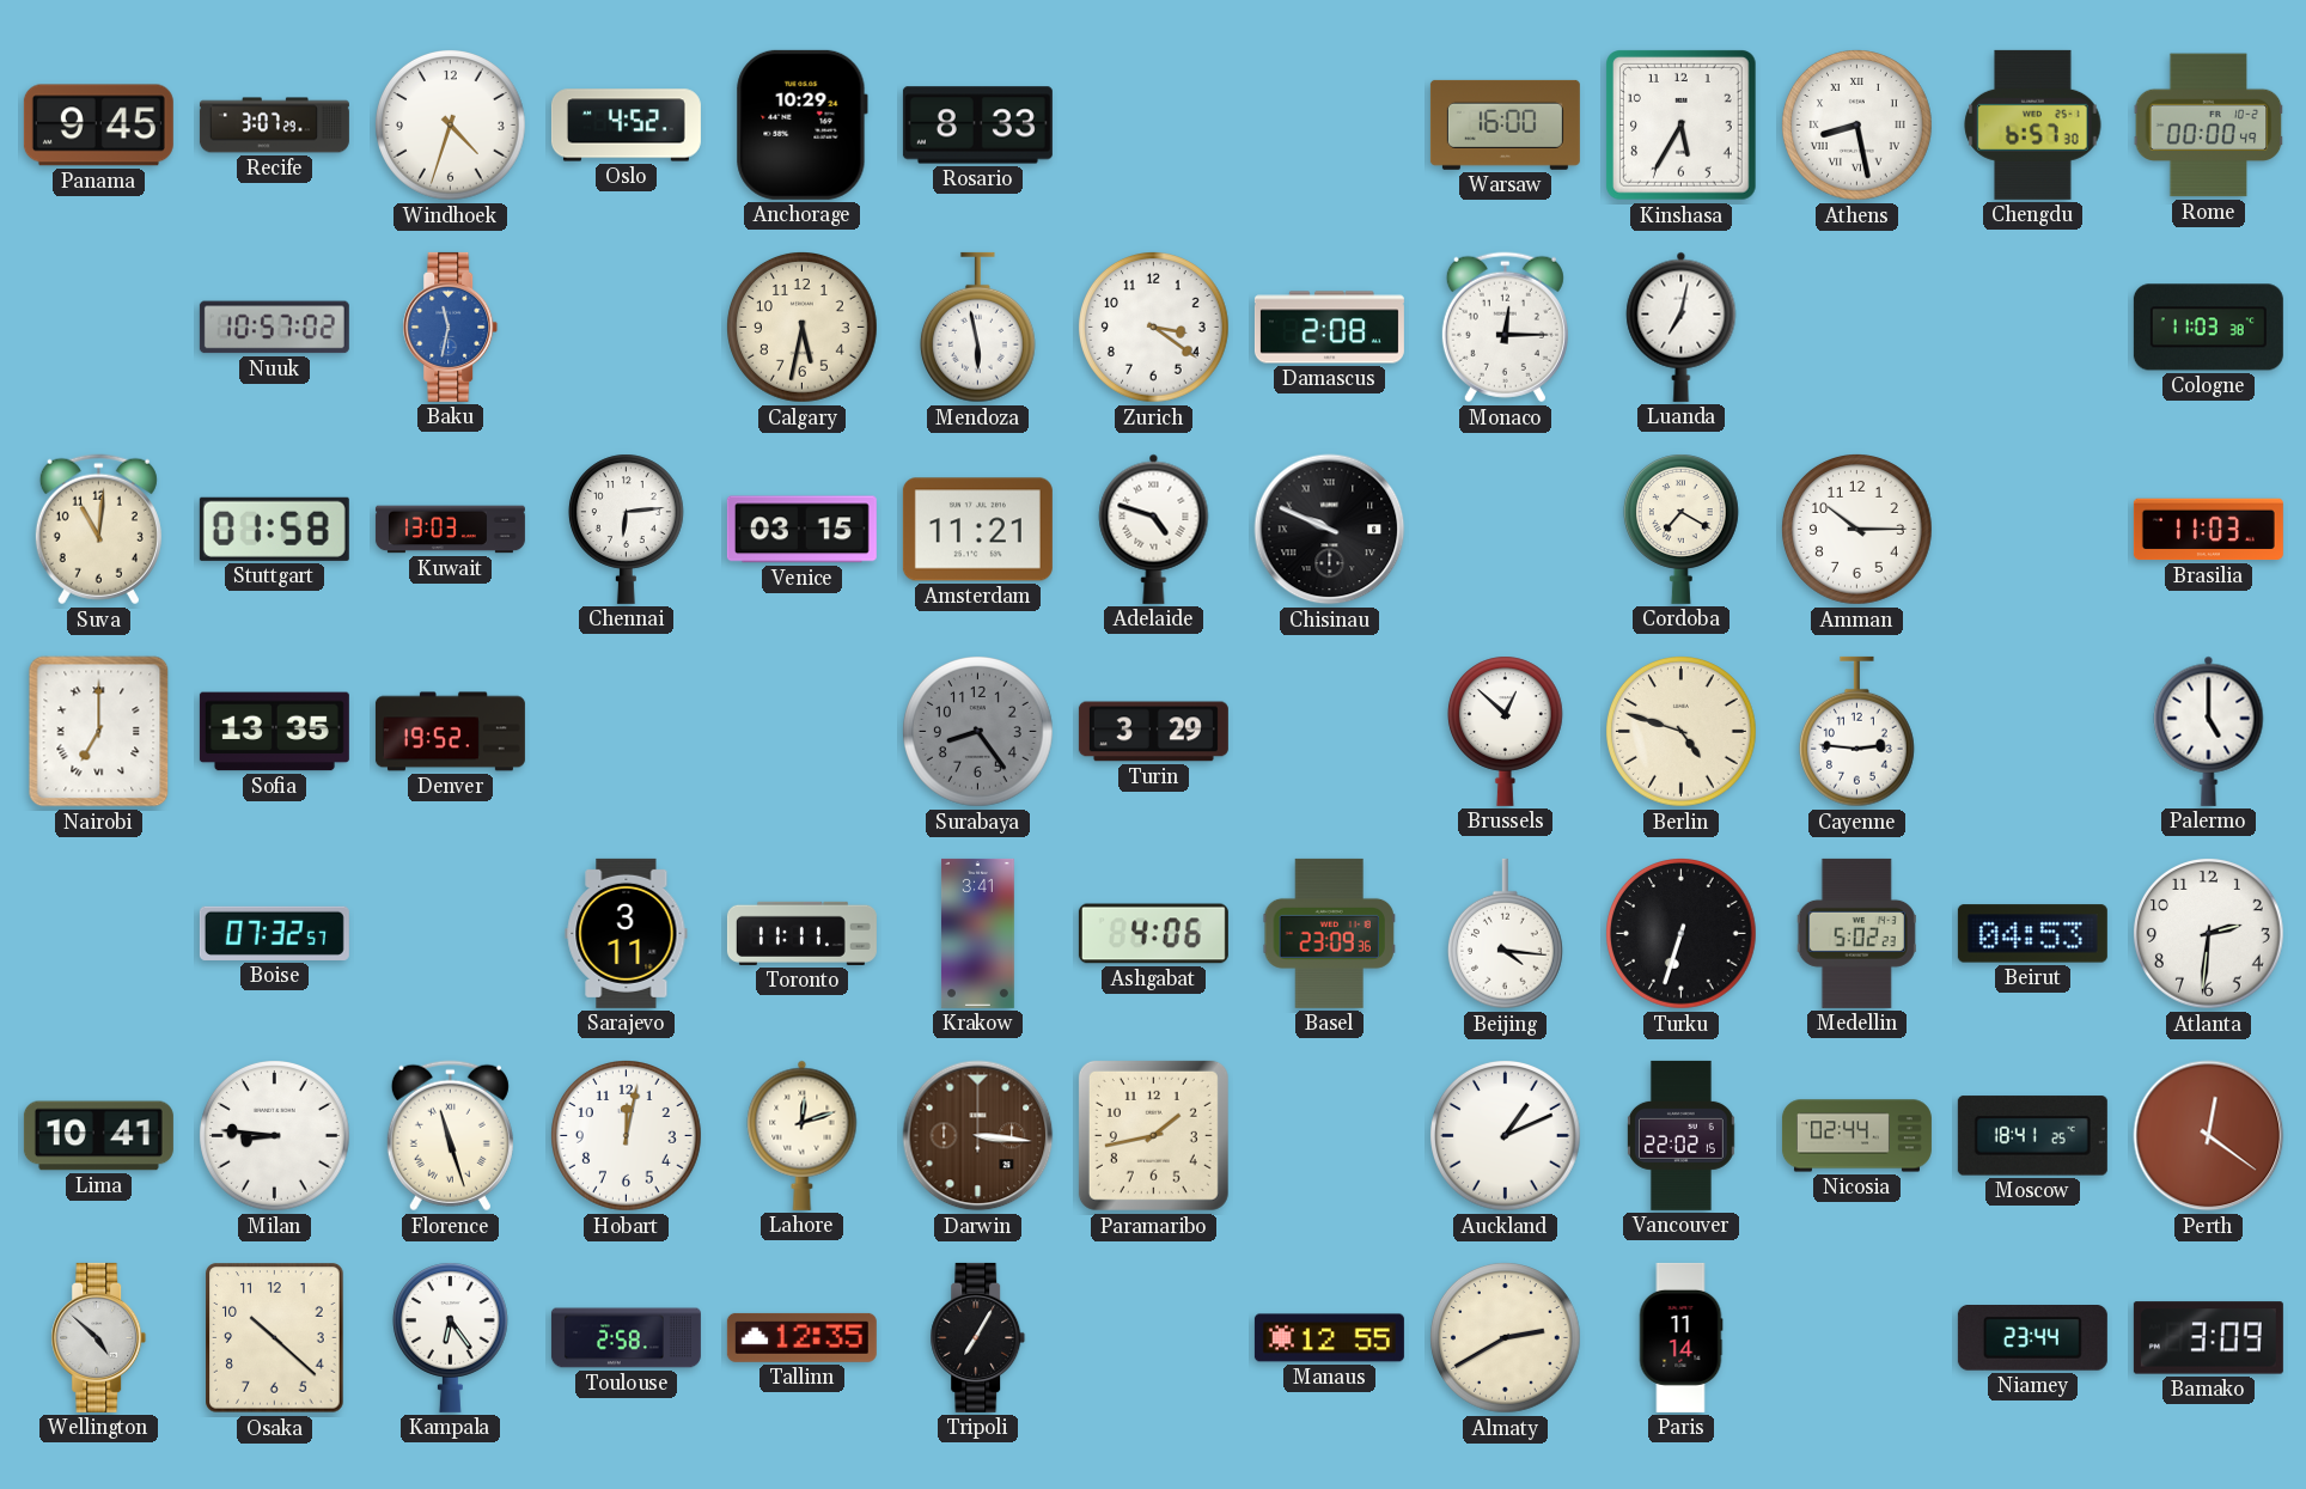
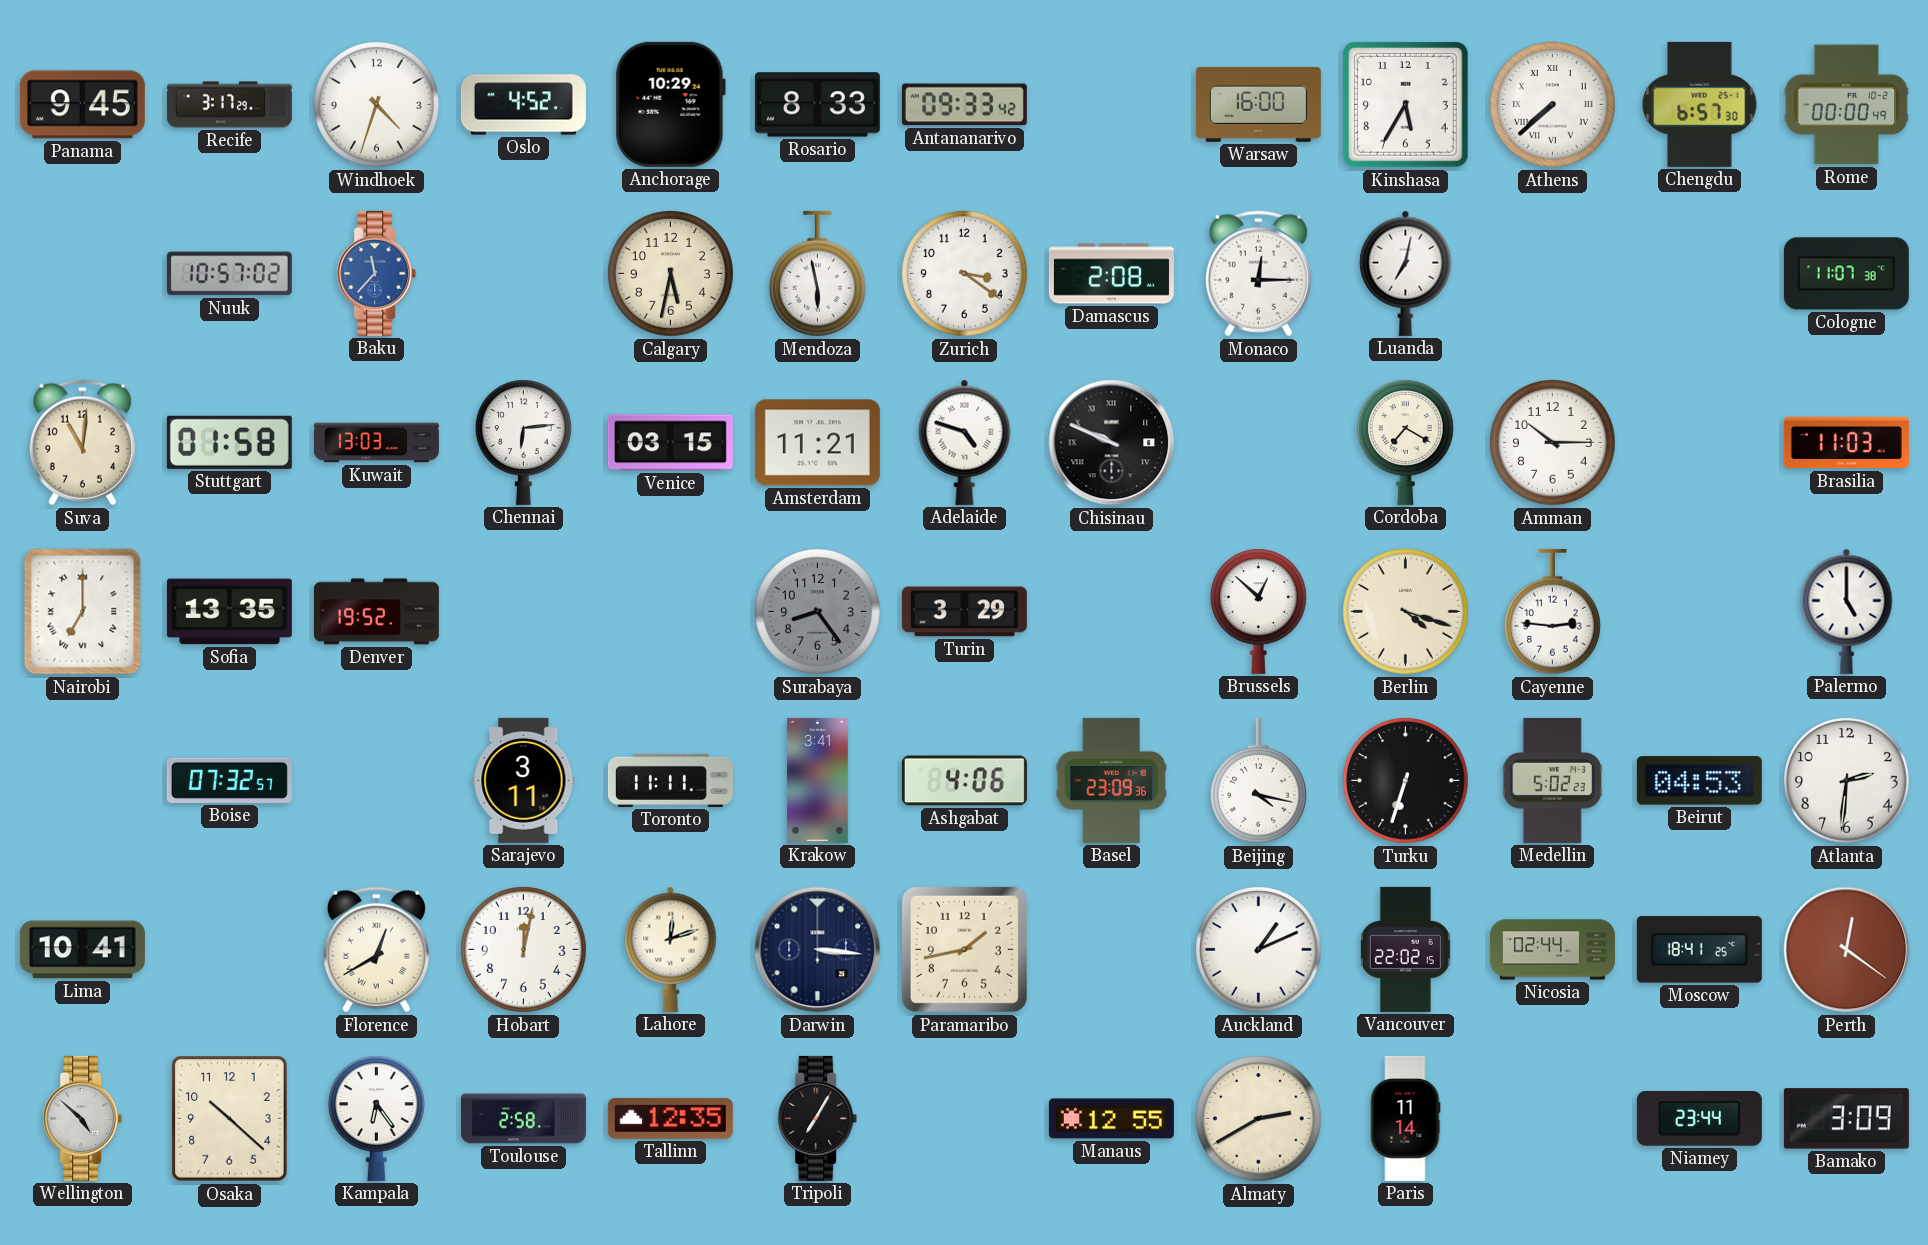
Recife: 3:07 -> 3:17 (229, 105)
Antananarivo: none -> 09:33 (964, 105)
Athens: 8:28 -> 7:38 (1553, 105)
Baku: 11:32 -> 11:37 (377, 273)
Cologne: 11:03 -> 11:07 (1846, 274)
Berlin: 4:48 -> 4:18 (1406, 612)
Beijing: 4:16 -> 4:17 (1258, 781)
Milan: 8:46 -> none (275, 1136)
Florence: 11:27 -> 12:40 (376, 950)
Darwin dial: brown -> navy (818, 950)
